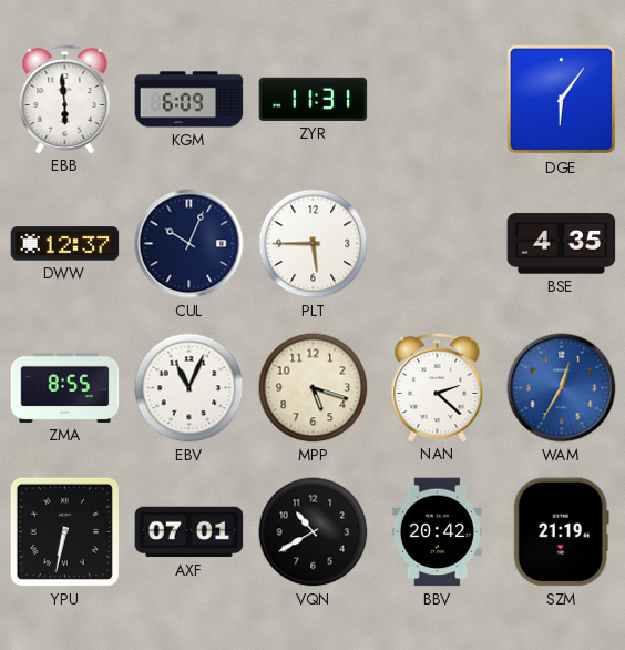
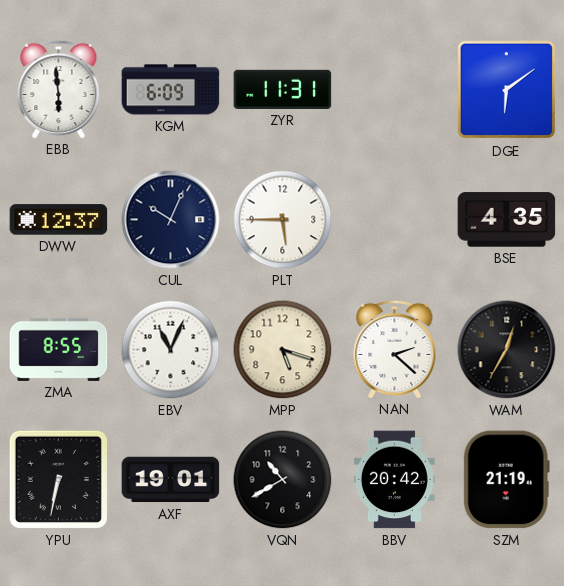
DGE: 6:06 -> 6:09 (507, 90)
WAM dial: blue -> black (507, 350)
AXF: 07:01 -> 19:01 (171, 480)
